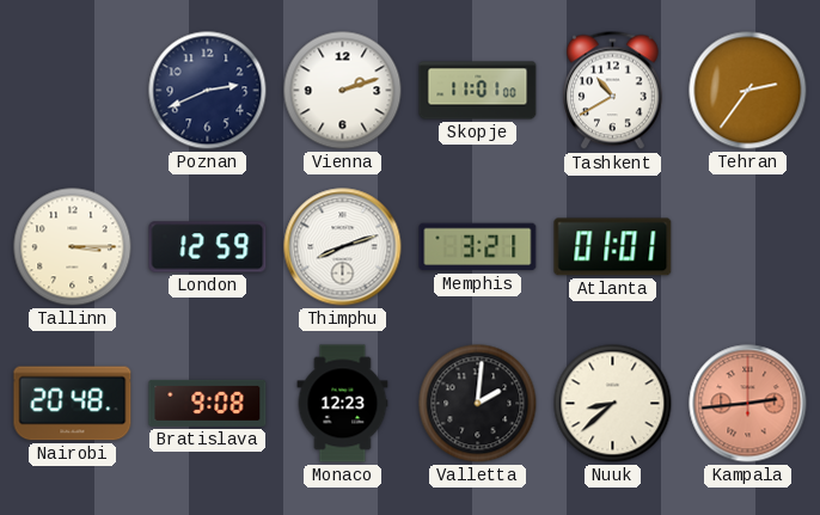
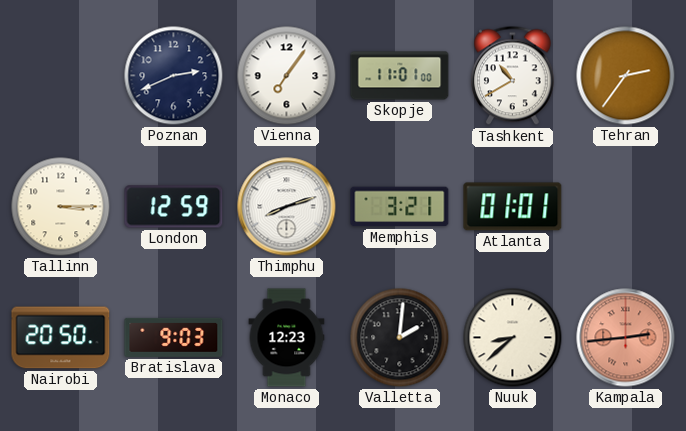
Vienna: 2:12 -> 7:06 (287, 76)
Nairobi: 20:48 -> 20:50 (61, 338)
Bratislava: 9:08 -> 9:03 (174, 337)
